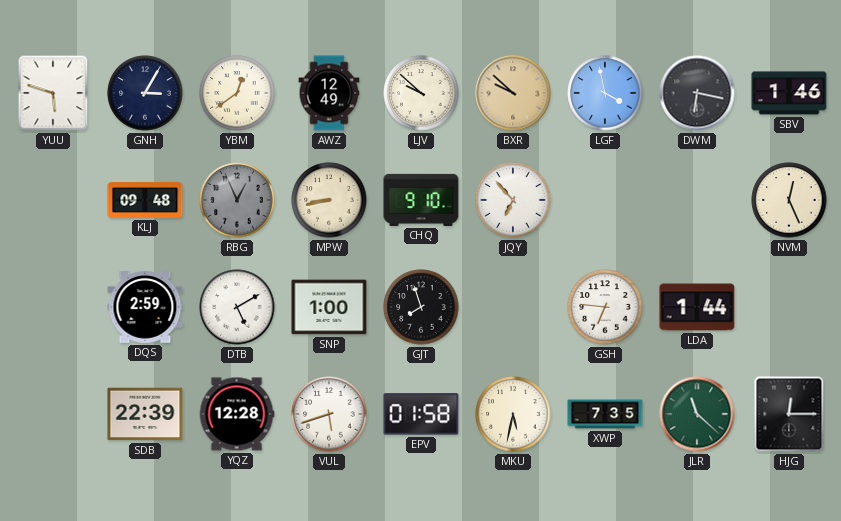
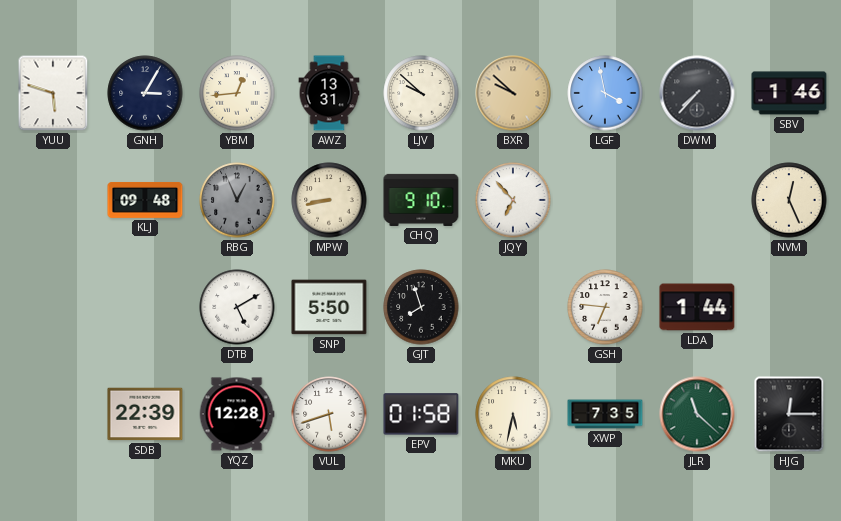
YBM: 12:39 -> 12:44 (237, 93)
AWZ: 12:49 -> 13:31 (329, 93)
DWM: 6:17 -> 7:37 (697, 93)
DQS: 2:59 -> none (145, 308)
SNP: 1:00 -> 5:50 (329, 307)
